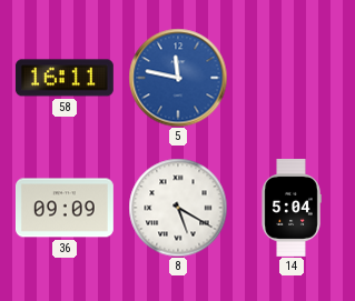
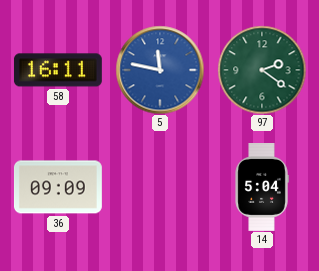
97: none -> 2:21 (262, 70)
8: 5:20 -> none (178, 208)
